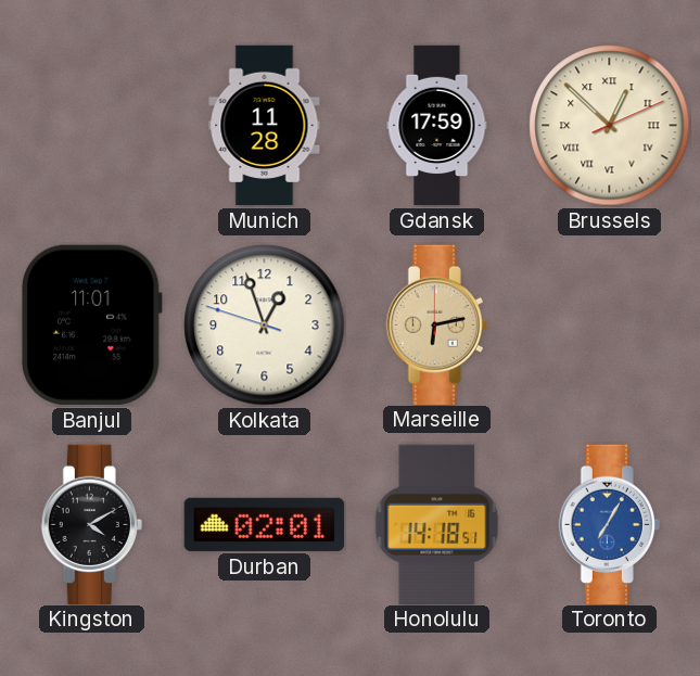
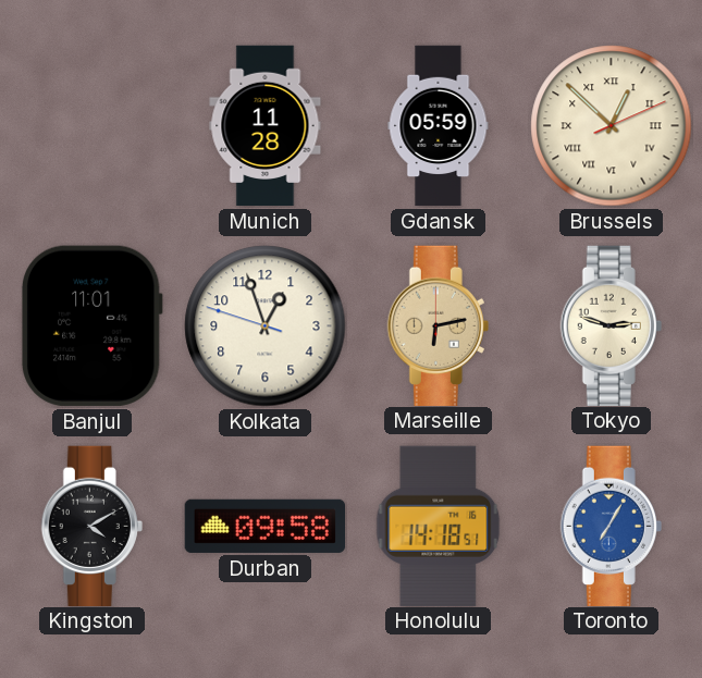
Gdansk: 17:59 -> 05:59 (439, 126)
Tokyo: none -> 2:48 (611, 325)
Durban: 02:01 -> 09:58 (264, 526)
